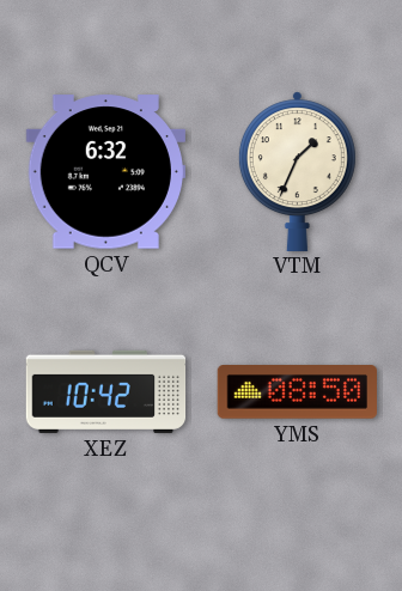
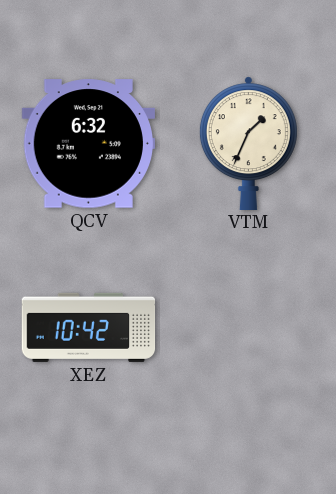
YMS: 08:50 -> none (297, 392)
